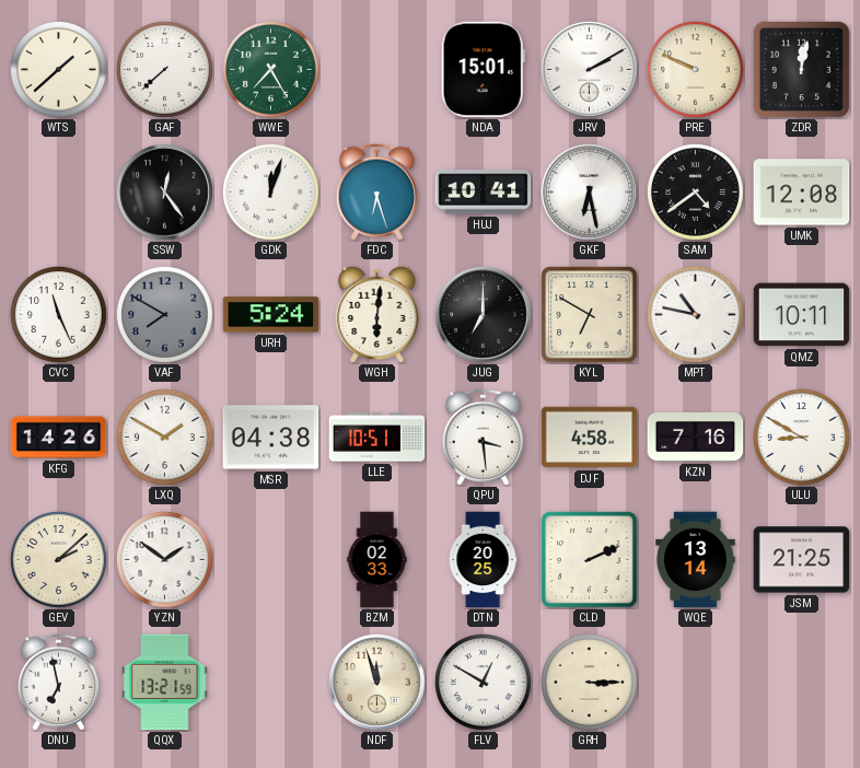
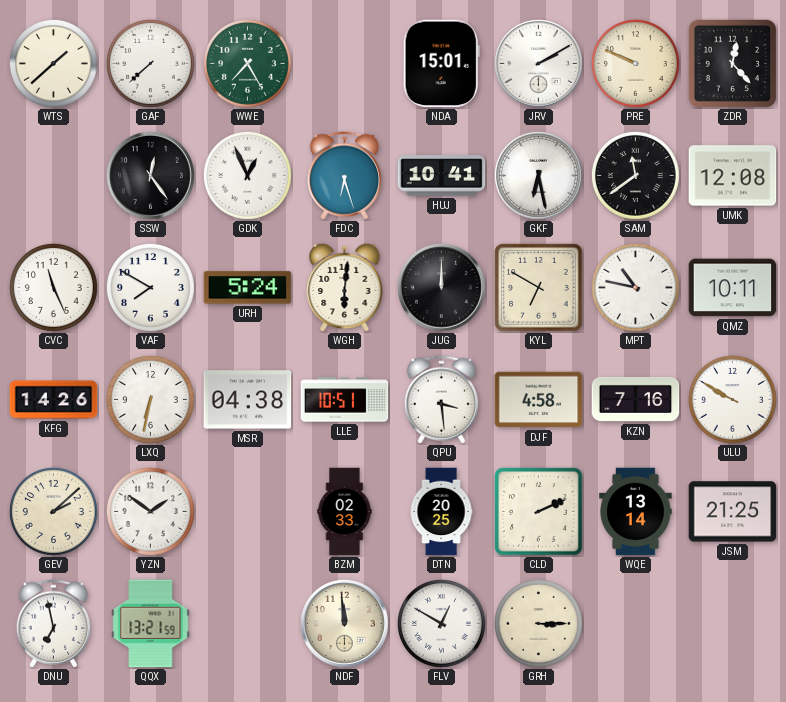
ZDR: 12:02 -> 12:23 (732, 63)
GDK: 12:03 -> 12:56 (247, 175)
SAM: 4:39 -> 11:39 (635, 175)
VAF dial: grey -> white (150, 287)
JUG: 7:00 -> 12:00 (442, 288)
LXQ: 1:50 -> 6:32 (150, 399)
ULU: 8:50 -> 9:50 (732, 399)
NDF: 11:57 -> 11:59 (345, 624)
